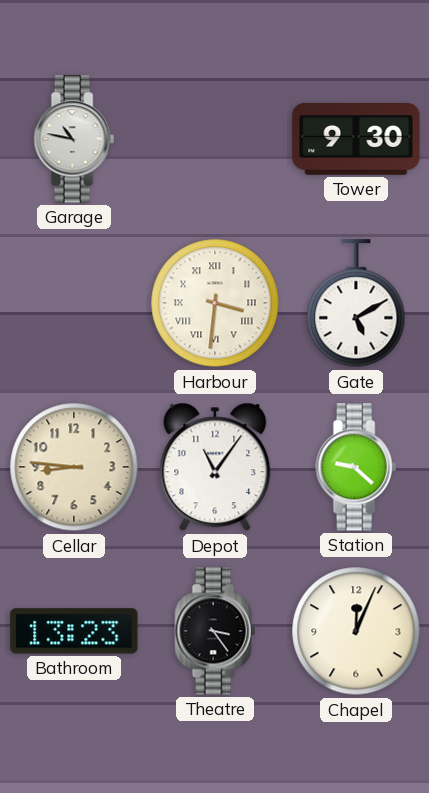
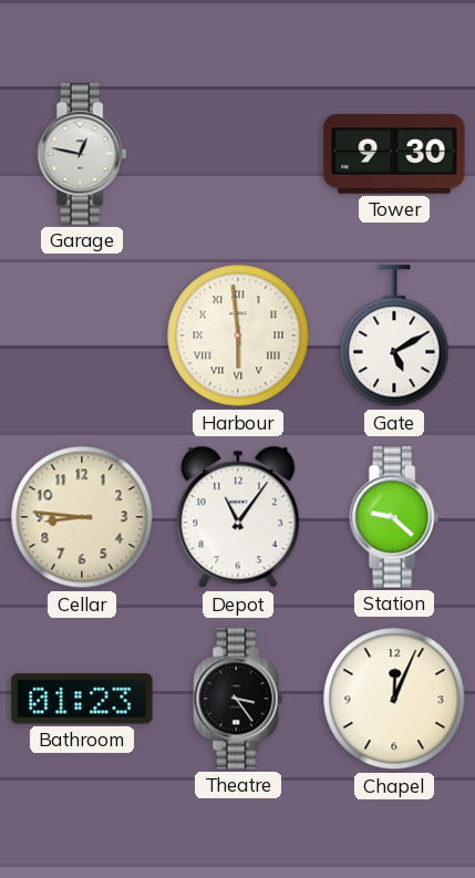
Garage: 10:47 -> 12:47 (82, 154)
Harbour: 3:31 -> 5:59 (238, 335)
Bathroom: 13:23 -> 01:23 (82, 699)
